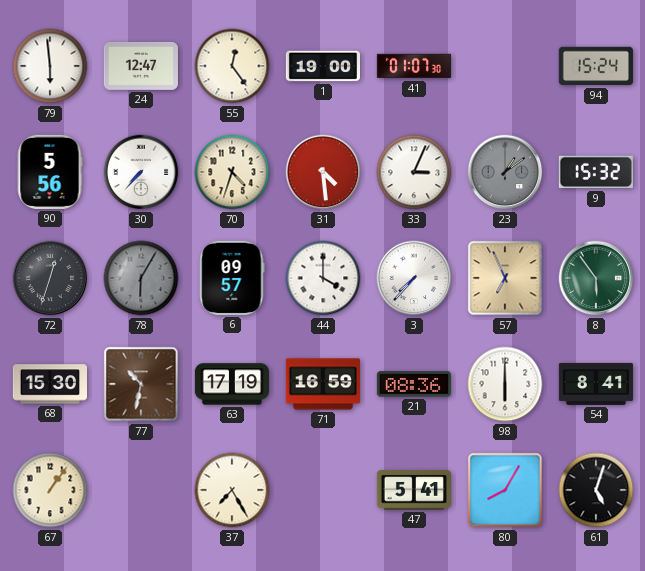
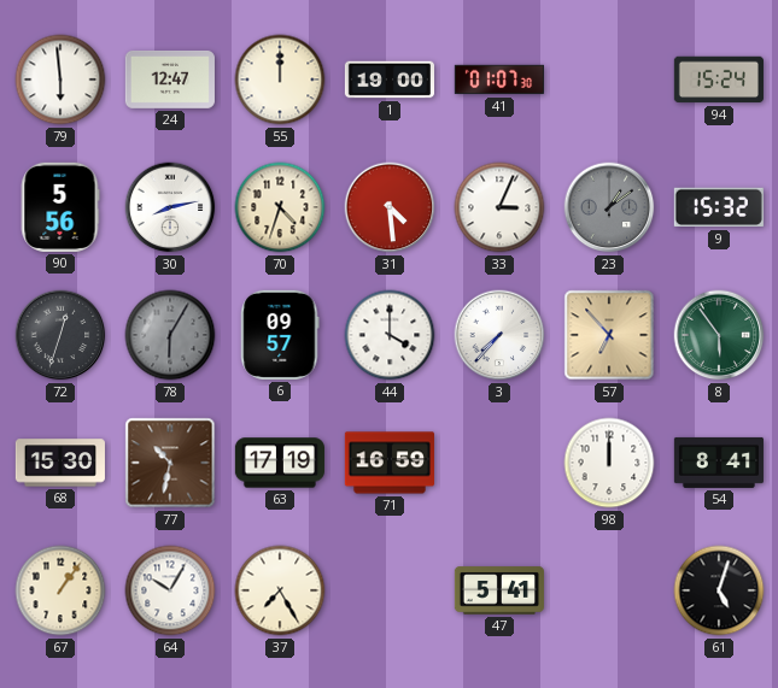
55: 12:24 -> 12:00 (280, 80)
30: 7:37 -> 8:13 (170, 207)
57: 6:56 -> 6:53 (609, 335)
21: 08:36 -> none (414, 384)
98: 6:00 -> 12:00 (609, 463)
64: none -> 10:05 (170, 590)
80: 8:05 -> none (505, 490)
